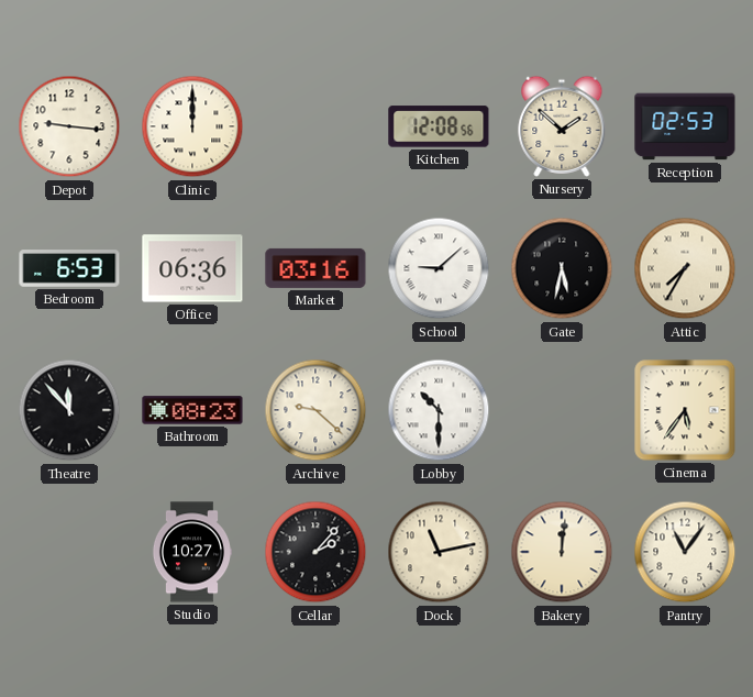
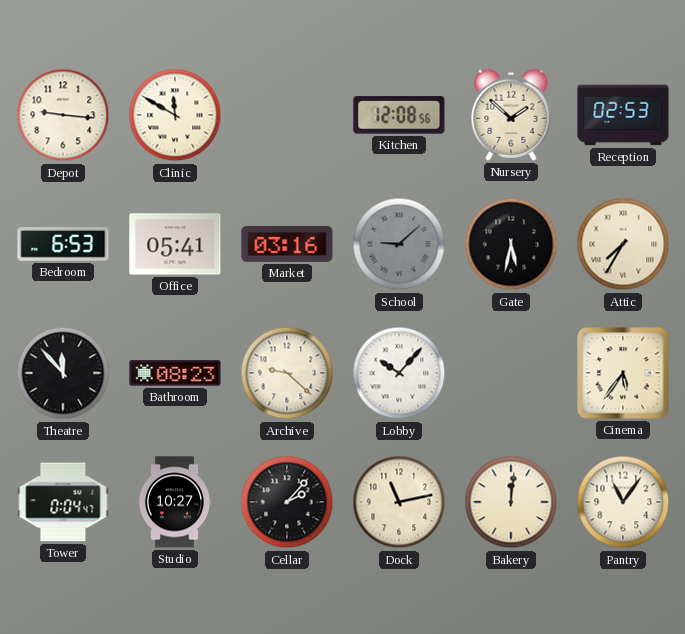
Clinic: 12:00 -> 11:50 (175, 115)
Office: 06:36 -> 05:41 (175, 244)
School dial: white -> grey (399, 244)
Lobby: 10:30 -> 10:07 (399, 373)
Tower: none -> 0:04 (63, 502)
